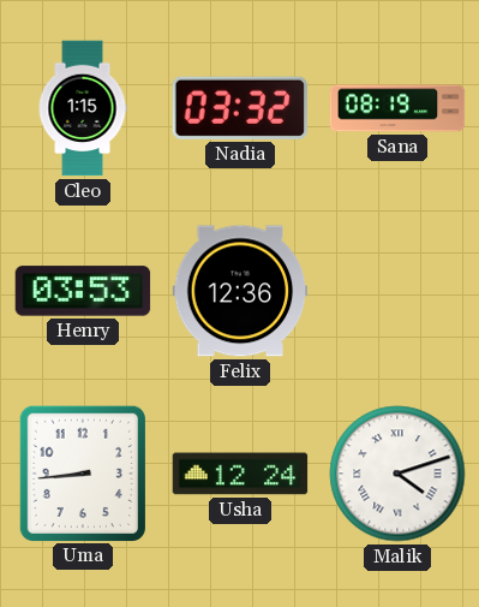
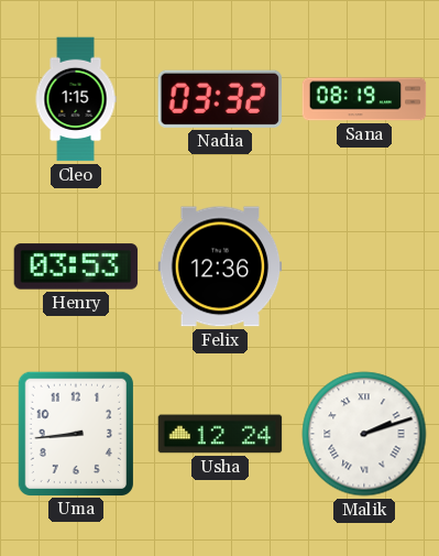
Malik: 4:12 -> 2:12 (364, 434)
